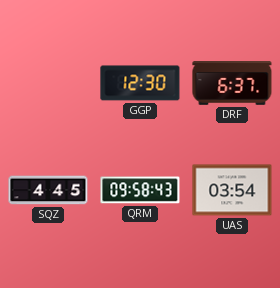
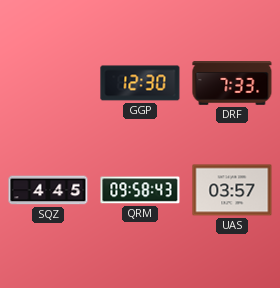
DRF: 6:37 -> 7:33 (232, 83)
UAS: 03:54 -> 03:57 (232, 190)
